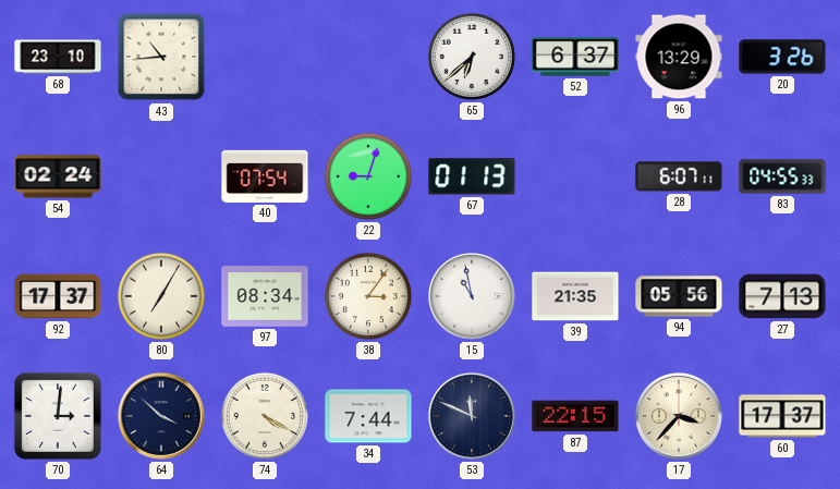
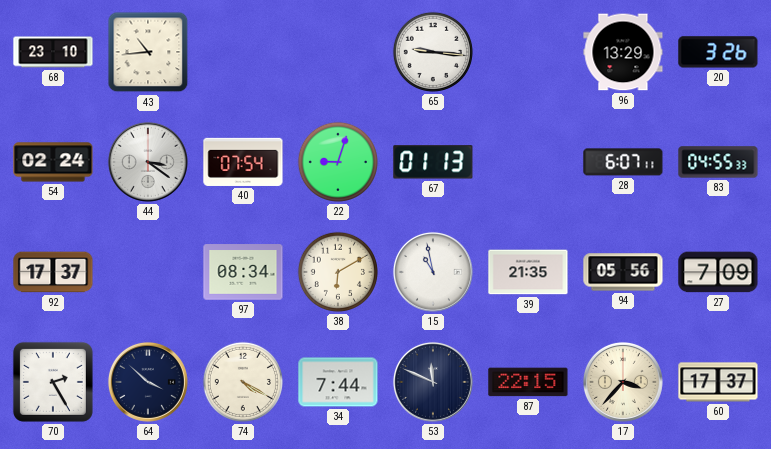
65: 6:38 -> 9:16 (433, 52)
52: 6:37 -> none (575, 57)
44: none -> 3:21 (148, 162)
80: 7:05 -> none (161, 296)
38: 3:06 -> 6:10 (338, 272)
27: 7:13 -> 7:09 (718, 272)
70: 3:01 -> 2:25 (53, 382)
